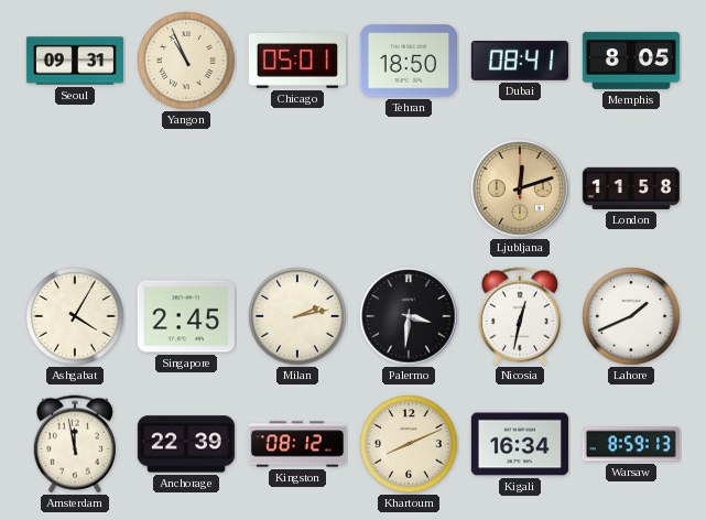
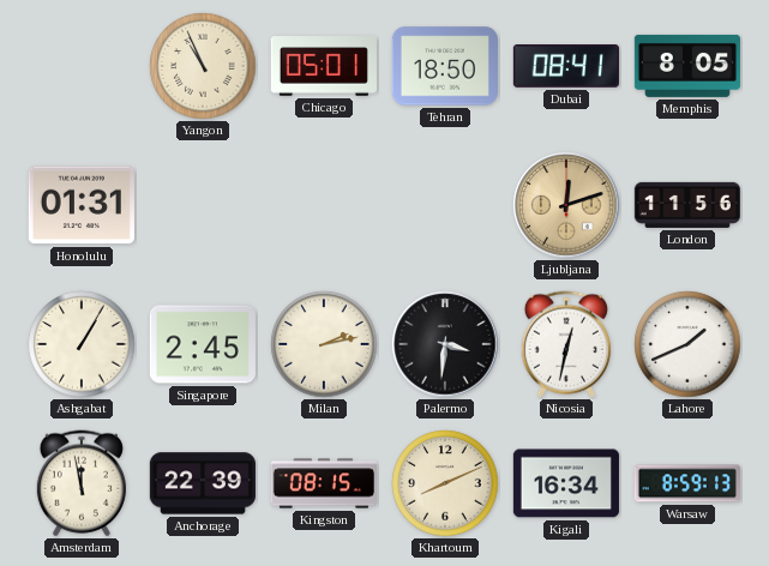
Seoul: 09:31 -> none (75, 61)
Honolulu: none -> 01:31 (82, 205)
London: 11:58 -> 11:56 (687, 205)
Ashgabat: 4:05 -> 1:05 (82, 344)
Kingston: 08:12 -> 08:15 (324, 483)
